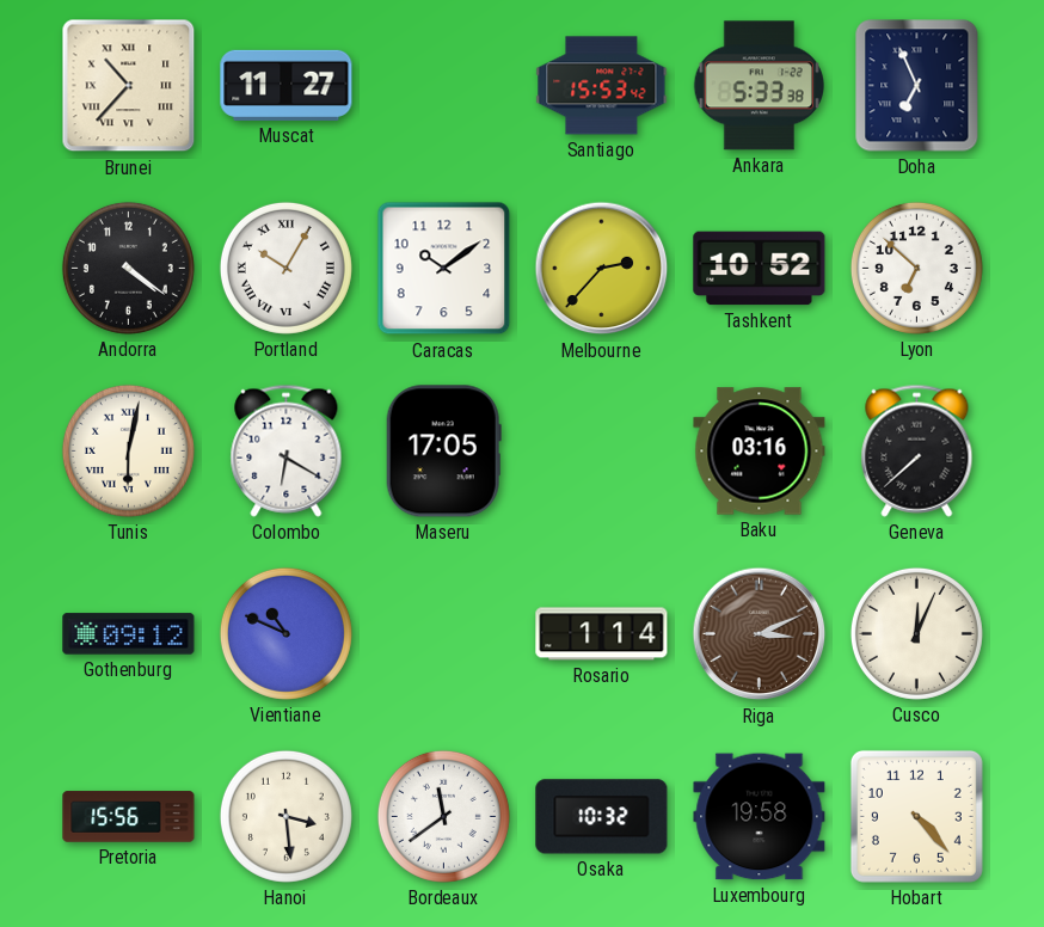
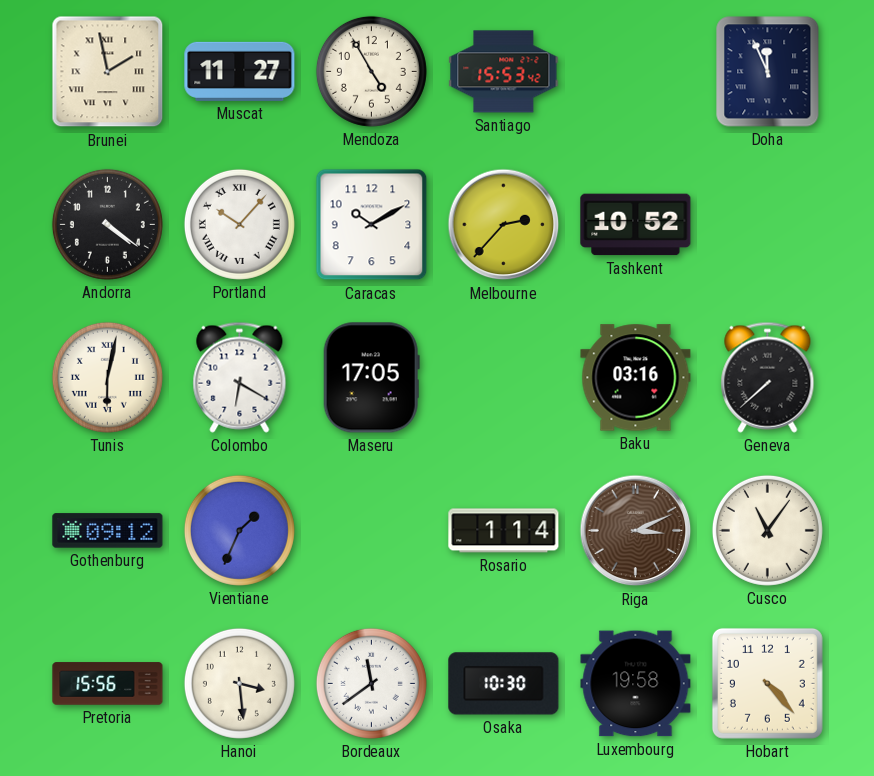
Brunei: 10:37 -> 1:58 (108, 72)
Mendoza: none -> 4:55 (371, 71)
Ankara: 5:33 -> none (759, 86)
Doha: 6:56 -> 11:56 (768, 72)
Portland: 10:05 -> 10:07 (239, 224)
Caracas: 10:09 -> 10:10 (372, 225)
Lyon: 6:52 -> none (916, 268)
Vientiane: 10:49 -> 1:34 (239, 530)
Cusco: 12:04 -> 11:06 (767, 530)
Osaka: 10:32 -> 10:30 (504, 684)
